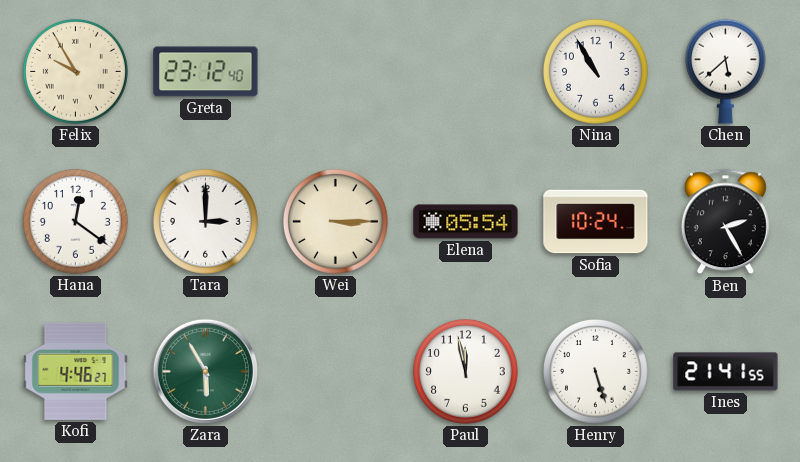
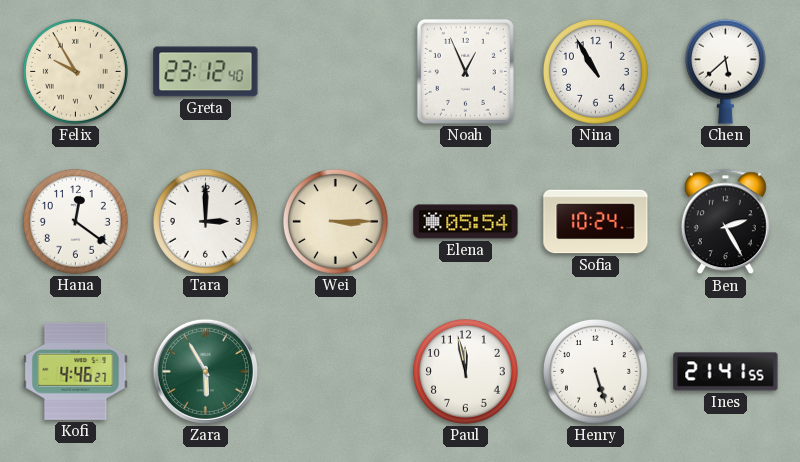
Noah: none -> 12:56 (465, 71)
